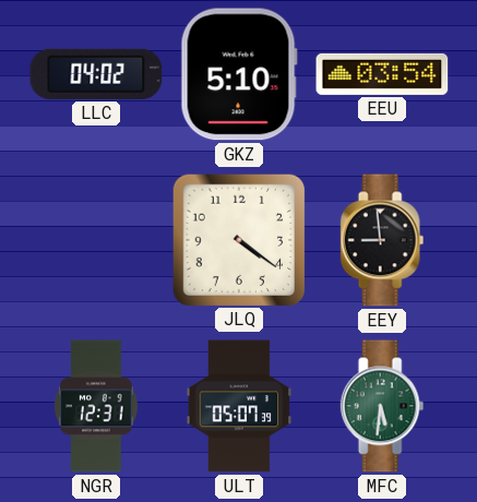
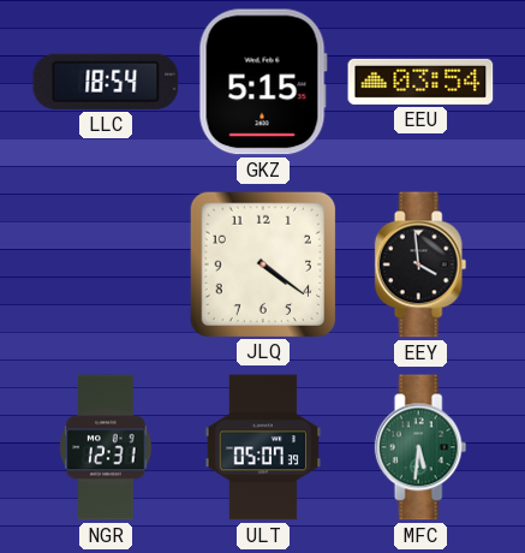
LLC: 04:02 -> 18:54 (106, 82)
GKZ: 5:10 -> 5:15 (263, 82)
EEY: 8:59 -> 3:59 (420, 264)
